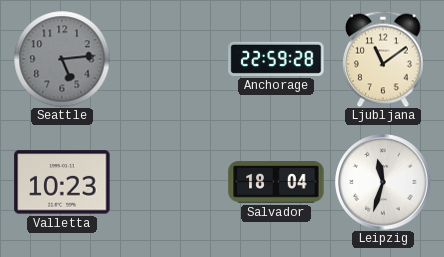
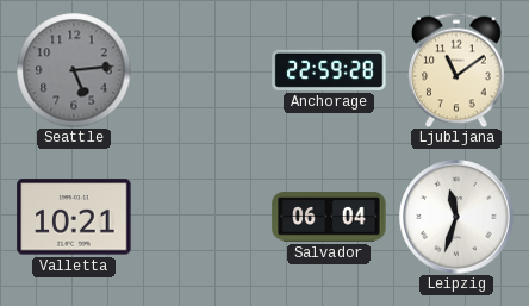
Valletta: 10:23 -> 10:21 (74, 217)
Salvador: 18:04 -> 06:04 (329, 217)
